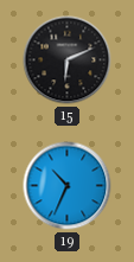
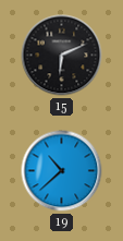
19: 10:34 -> 10:38 (62, 171)
